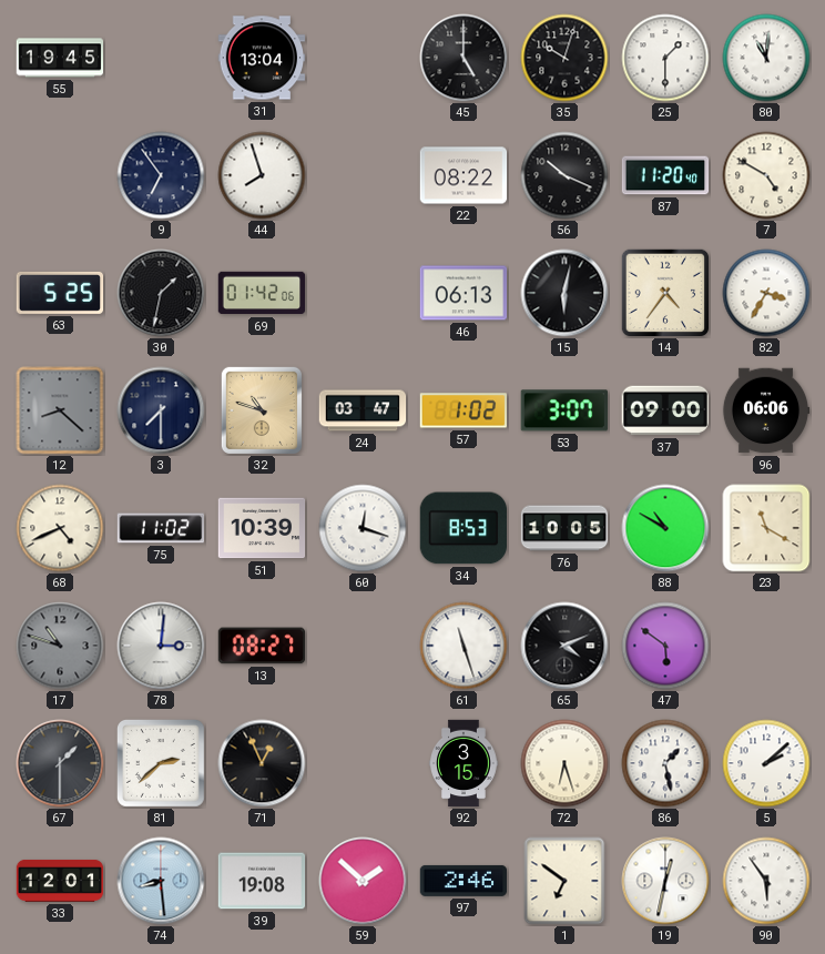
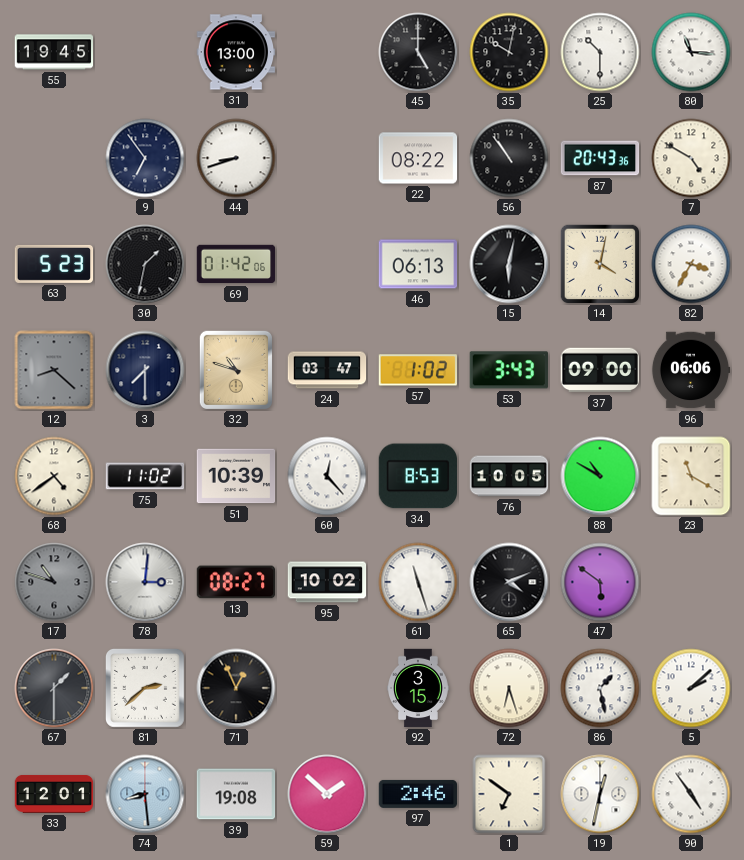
31: 13:04 -> 13:00 (236, 52)
35: 10:03 -> 10:02 (509, 52)
25: 1:30 -> 10:30 (600, 52)
80: 11:01 -> 11:16 (691, 52)
44: 7:57 -> 8:42 (236, 158)
56: 10:19 -> 10:54 (509, 158)
87: 11:20 -> 20:43 (600, 158)
63: 5:25 -> 5:23 (54, 264)
14: 4:36 -> 4:02 (600, 264)
53: 3:07 -> 3:43 (509, 370)
68: 4:41 -> 4:39 (54, 476)
60: 12:18 -> 12:23 (327, 476)
95: none -> 10:02 (327, 582)
90: 5:54 -> 4:54 (691, 794)
